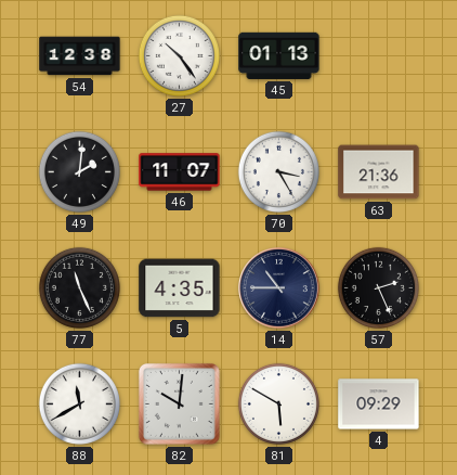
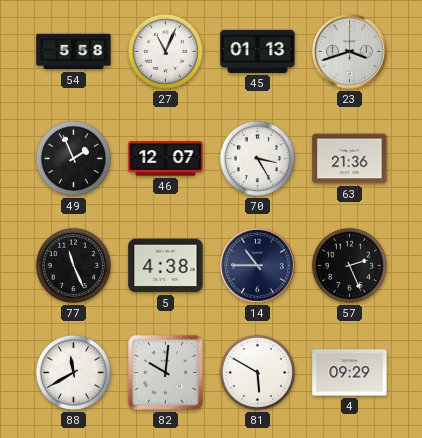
54: 12:38 -> 5:58 (74, 52)
27: 10:24 -> 11:04 (165, 51)
23: none -> 3:42 (350, 52)
49: 2:01 -> 1:56 (73, 158)
46: 11:07 -> 12:07 (166, 159)
5: 4:35 -> 4:38 (166, 266)
